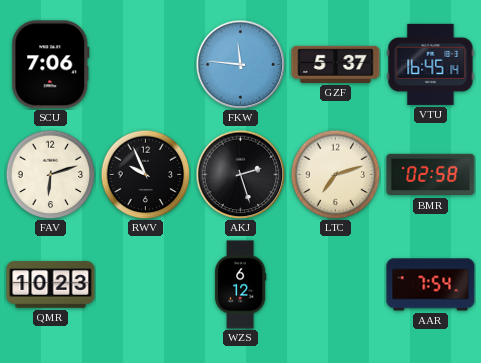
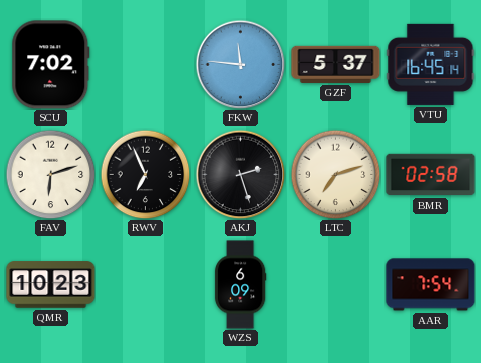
SCU: 7:06 -> 7:02 (51, 65)
RWV: 9:56 -> 6:56 (145, 174)
WZS: 6:12 -> 6:09 (240, 285)
